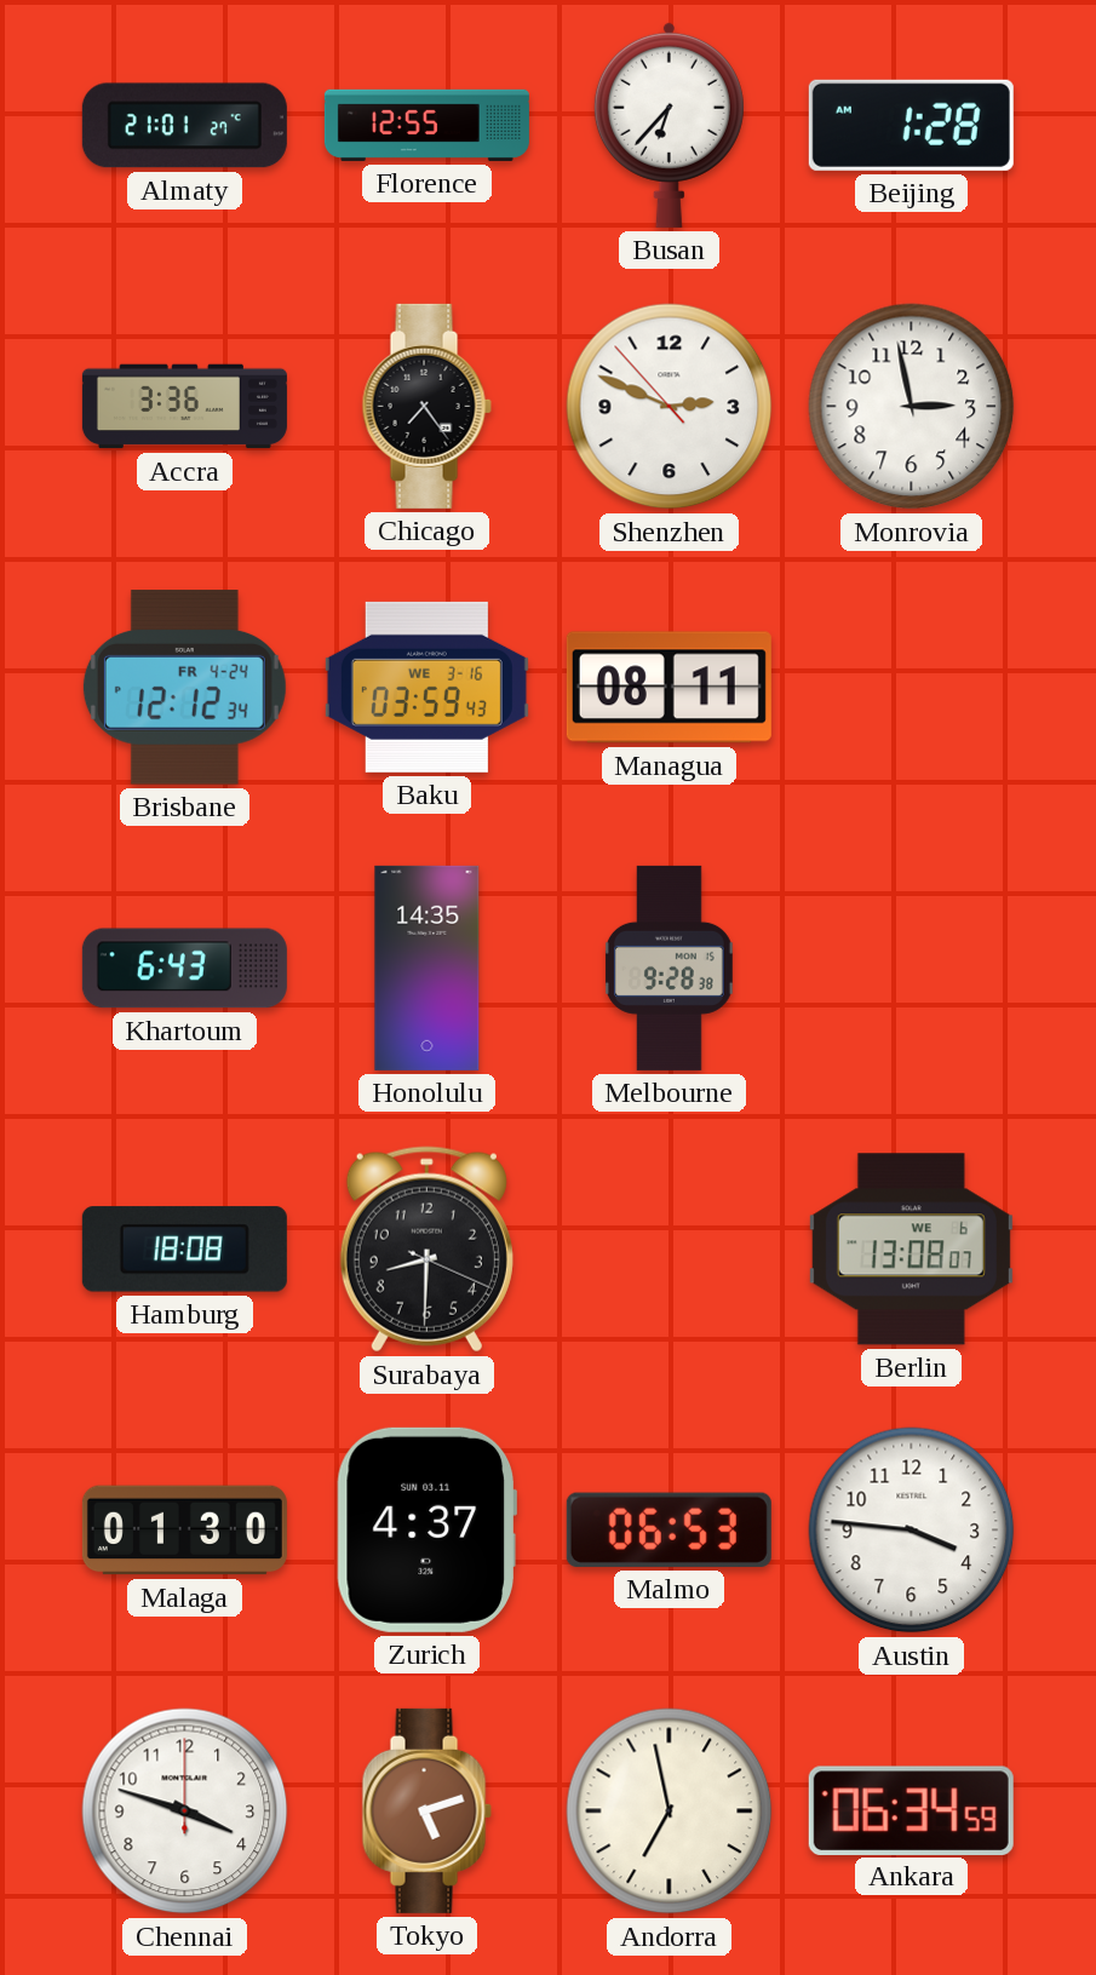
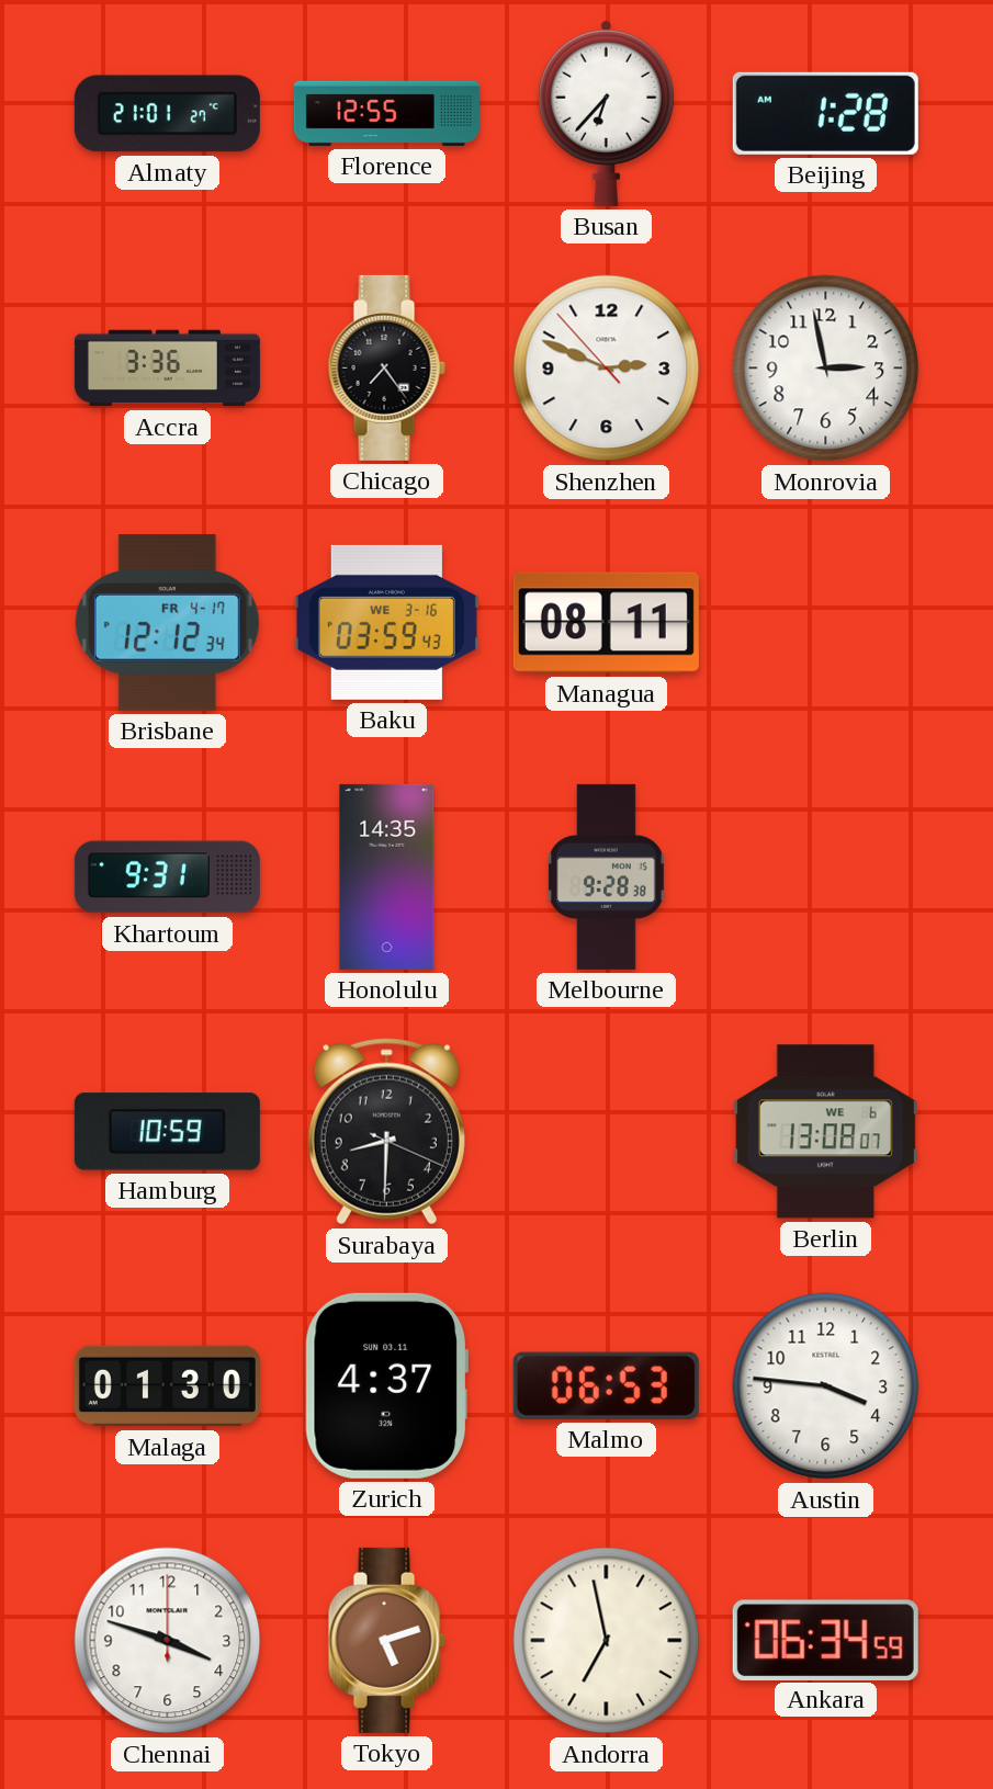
Brisbane date: FR 4-24 -> FR 4-17 (167, 623)
Khartoum: 6:43 -> 9:31 (167, 877)
Hamburg: 18:08 -> 10:59 (167, 1132)
